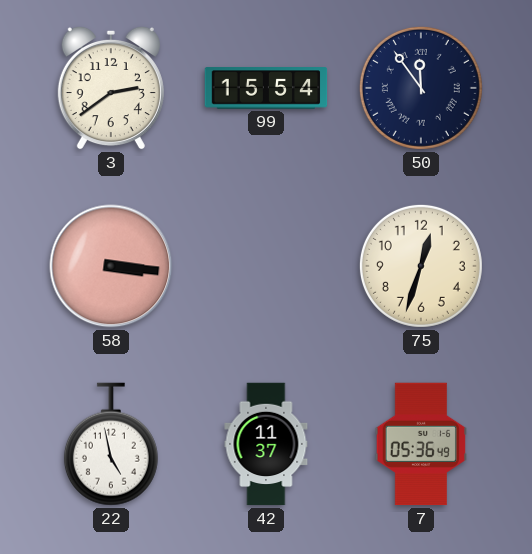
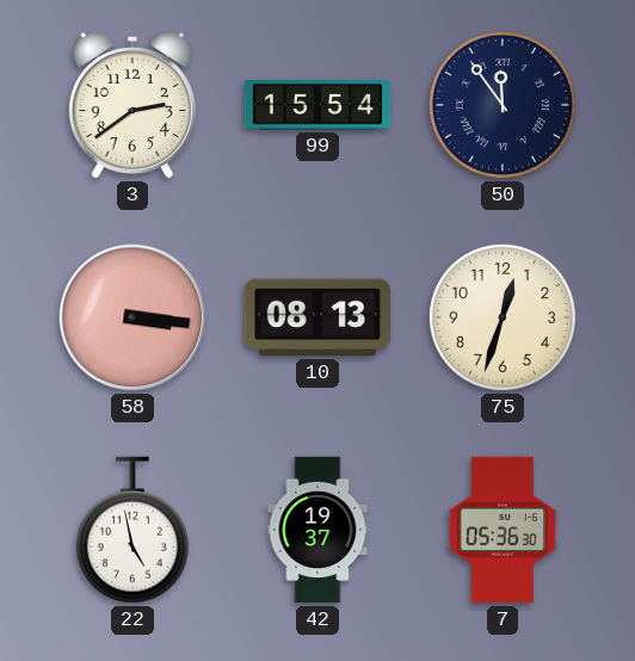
10: none -> 08:13 (316, 317)
42: 11:37 -> 19:37 (317, 530)
7: 05:36:49 -> 05:36:30 (503, 530)
